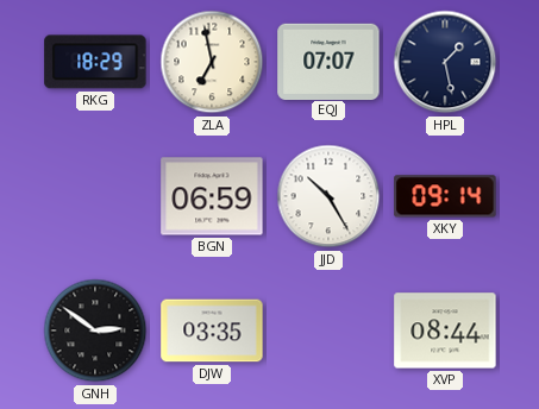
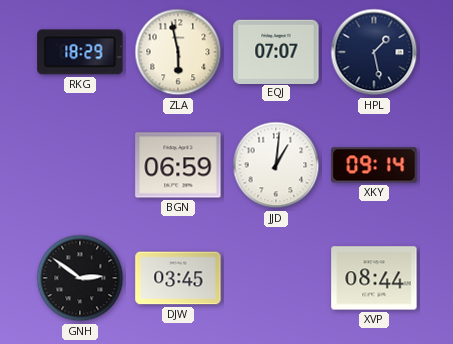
ZLA: 6:58 -> 5:58 (178, 52)
JJD: 10:25 -> 1:01 (276, 165)
DJW: 03:35 -> 03:45 (178, 278)
